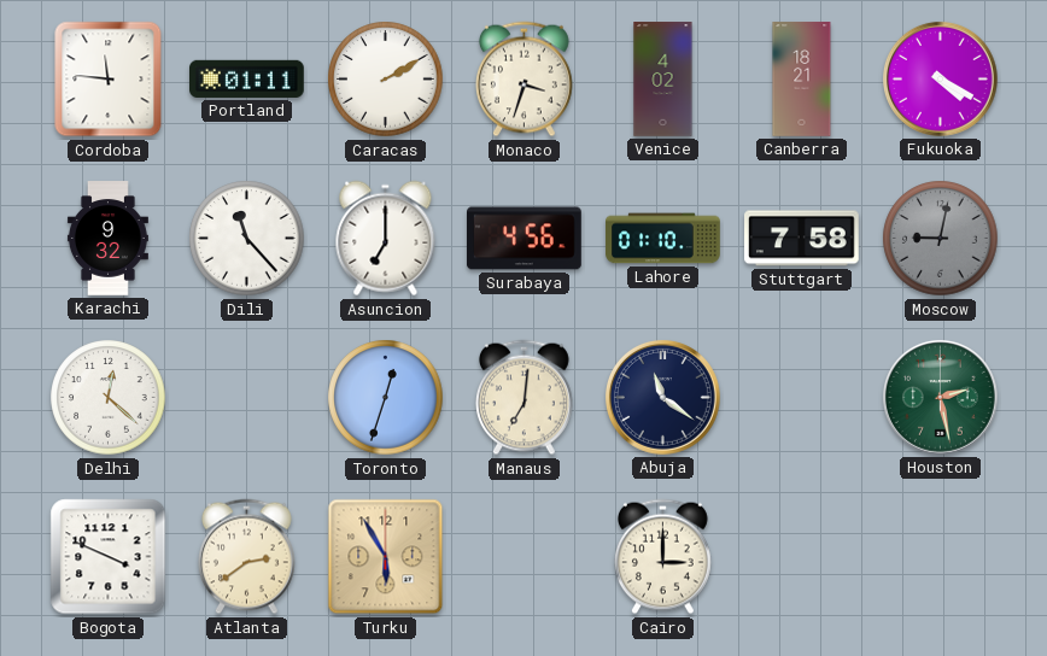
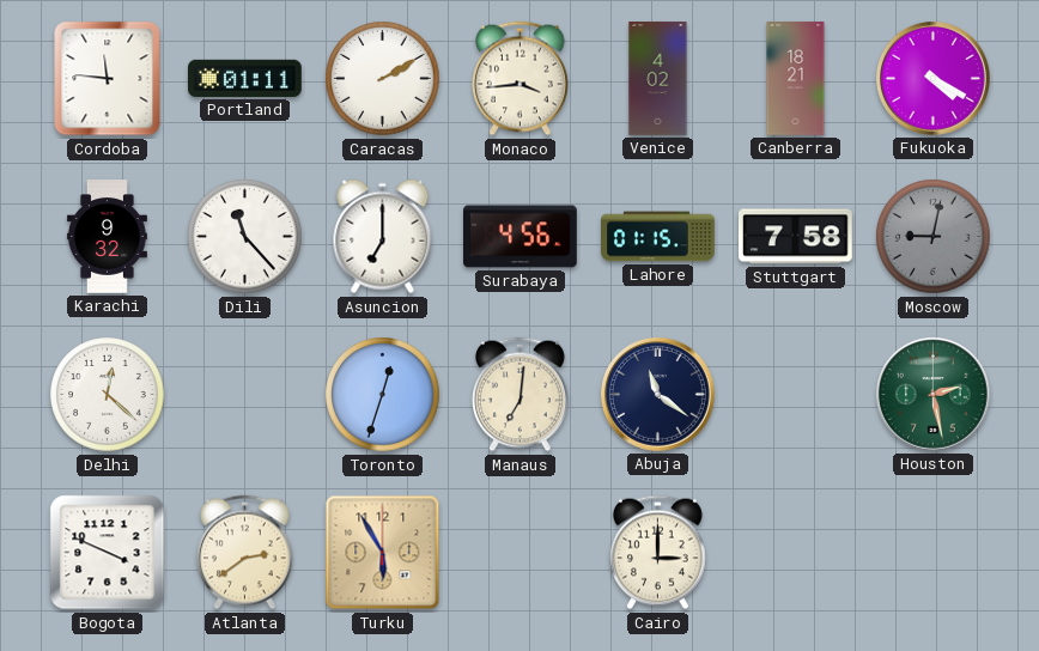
Monaco: 3:33 -> 3:44 (519, 79)
Lahore: 01:10 -> 01:15 (658, 237)
